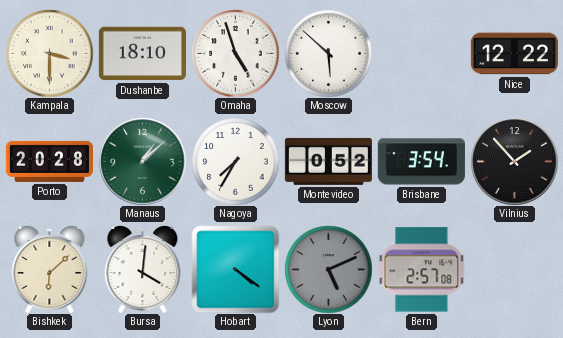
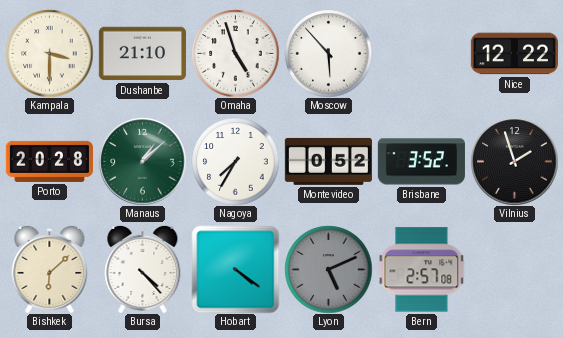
Dushanbe: 18:10 -> 21:10 (142, 54)
Moscow: 5:52 -> 5:53 (328, 53)
Brisbane: 3:54 -> 3:52 (421, 162)
Vilnius: 1:53 -> 1:57 (514, 161)
Bursa: 4:01 -> 4:23 (143, 269)
